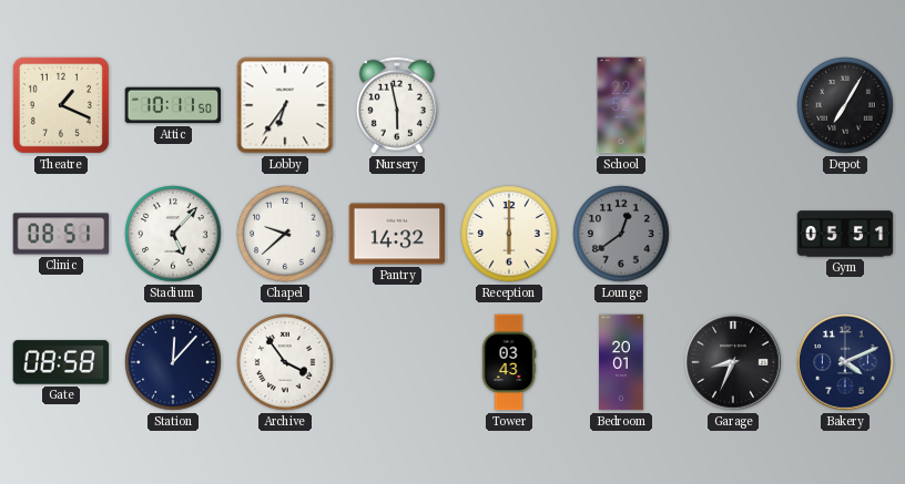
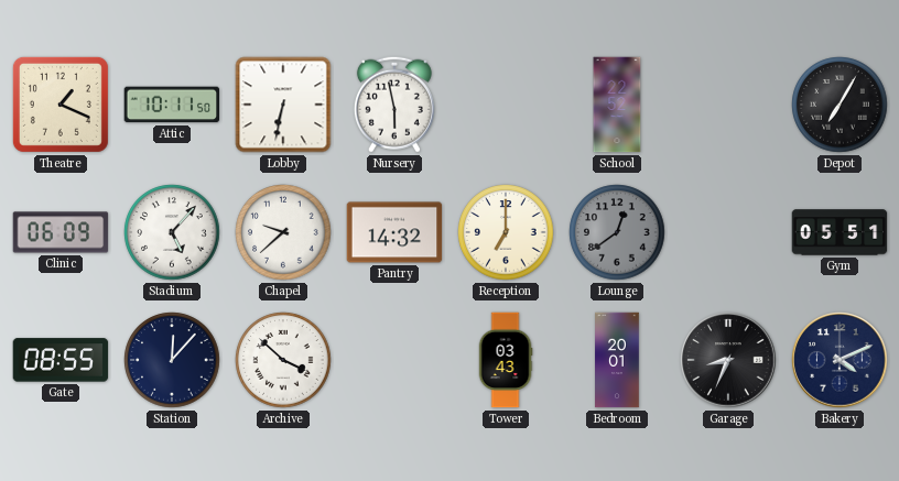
Lobby: 6:36 -> 6:32 (283, 105)
Clinic: 08:51 -> 06:09 (61, 232)
Reception: 6:00 -> 7:00 (506, 232)
Gate: 08:58 -> 08:55 (61, 360)
Archive: 3:54 -> 3:52 (283, 360)
